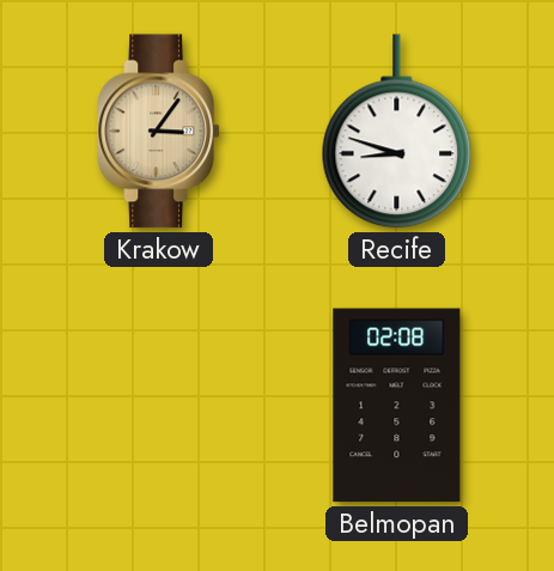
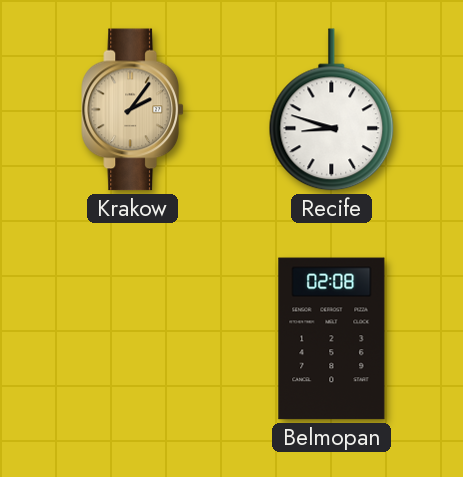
Krakow: 3:06 -> 2:06 (132, 110)
